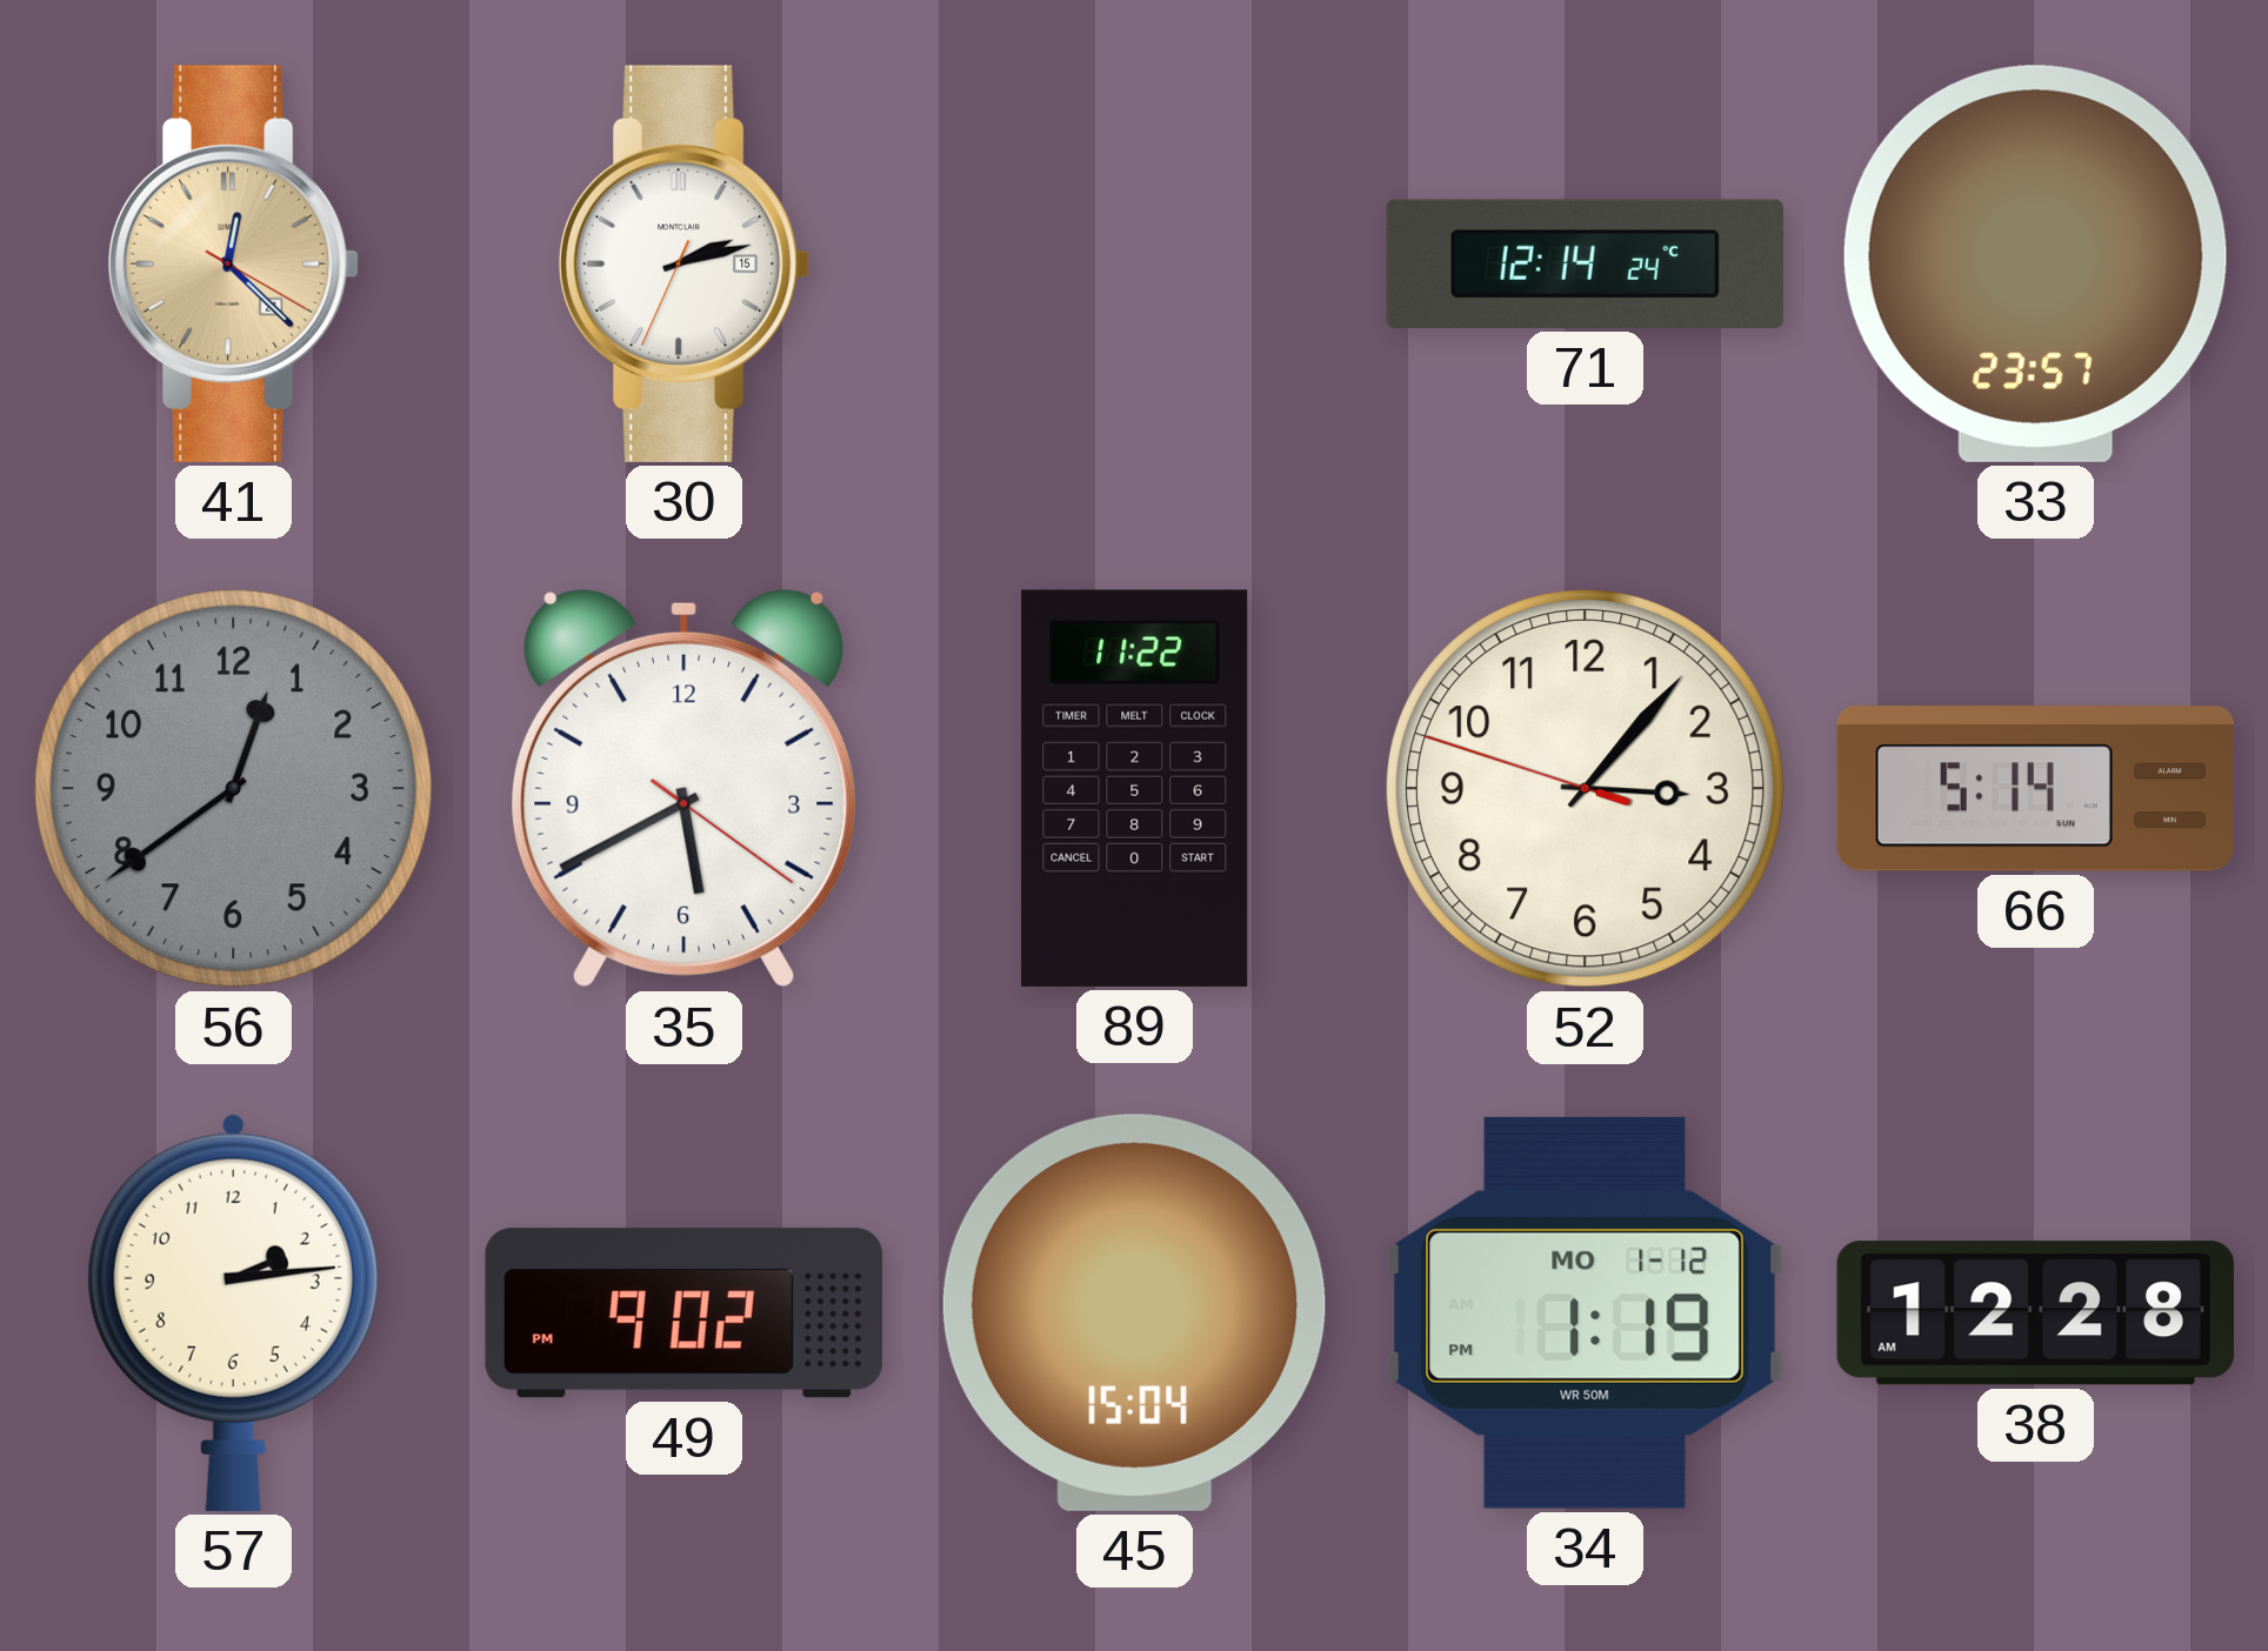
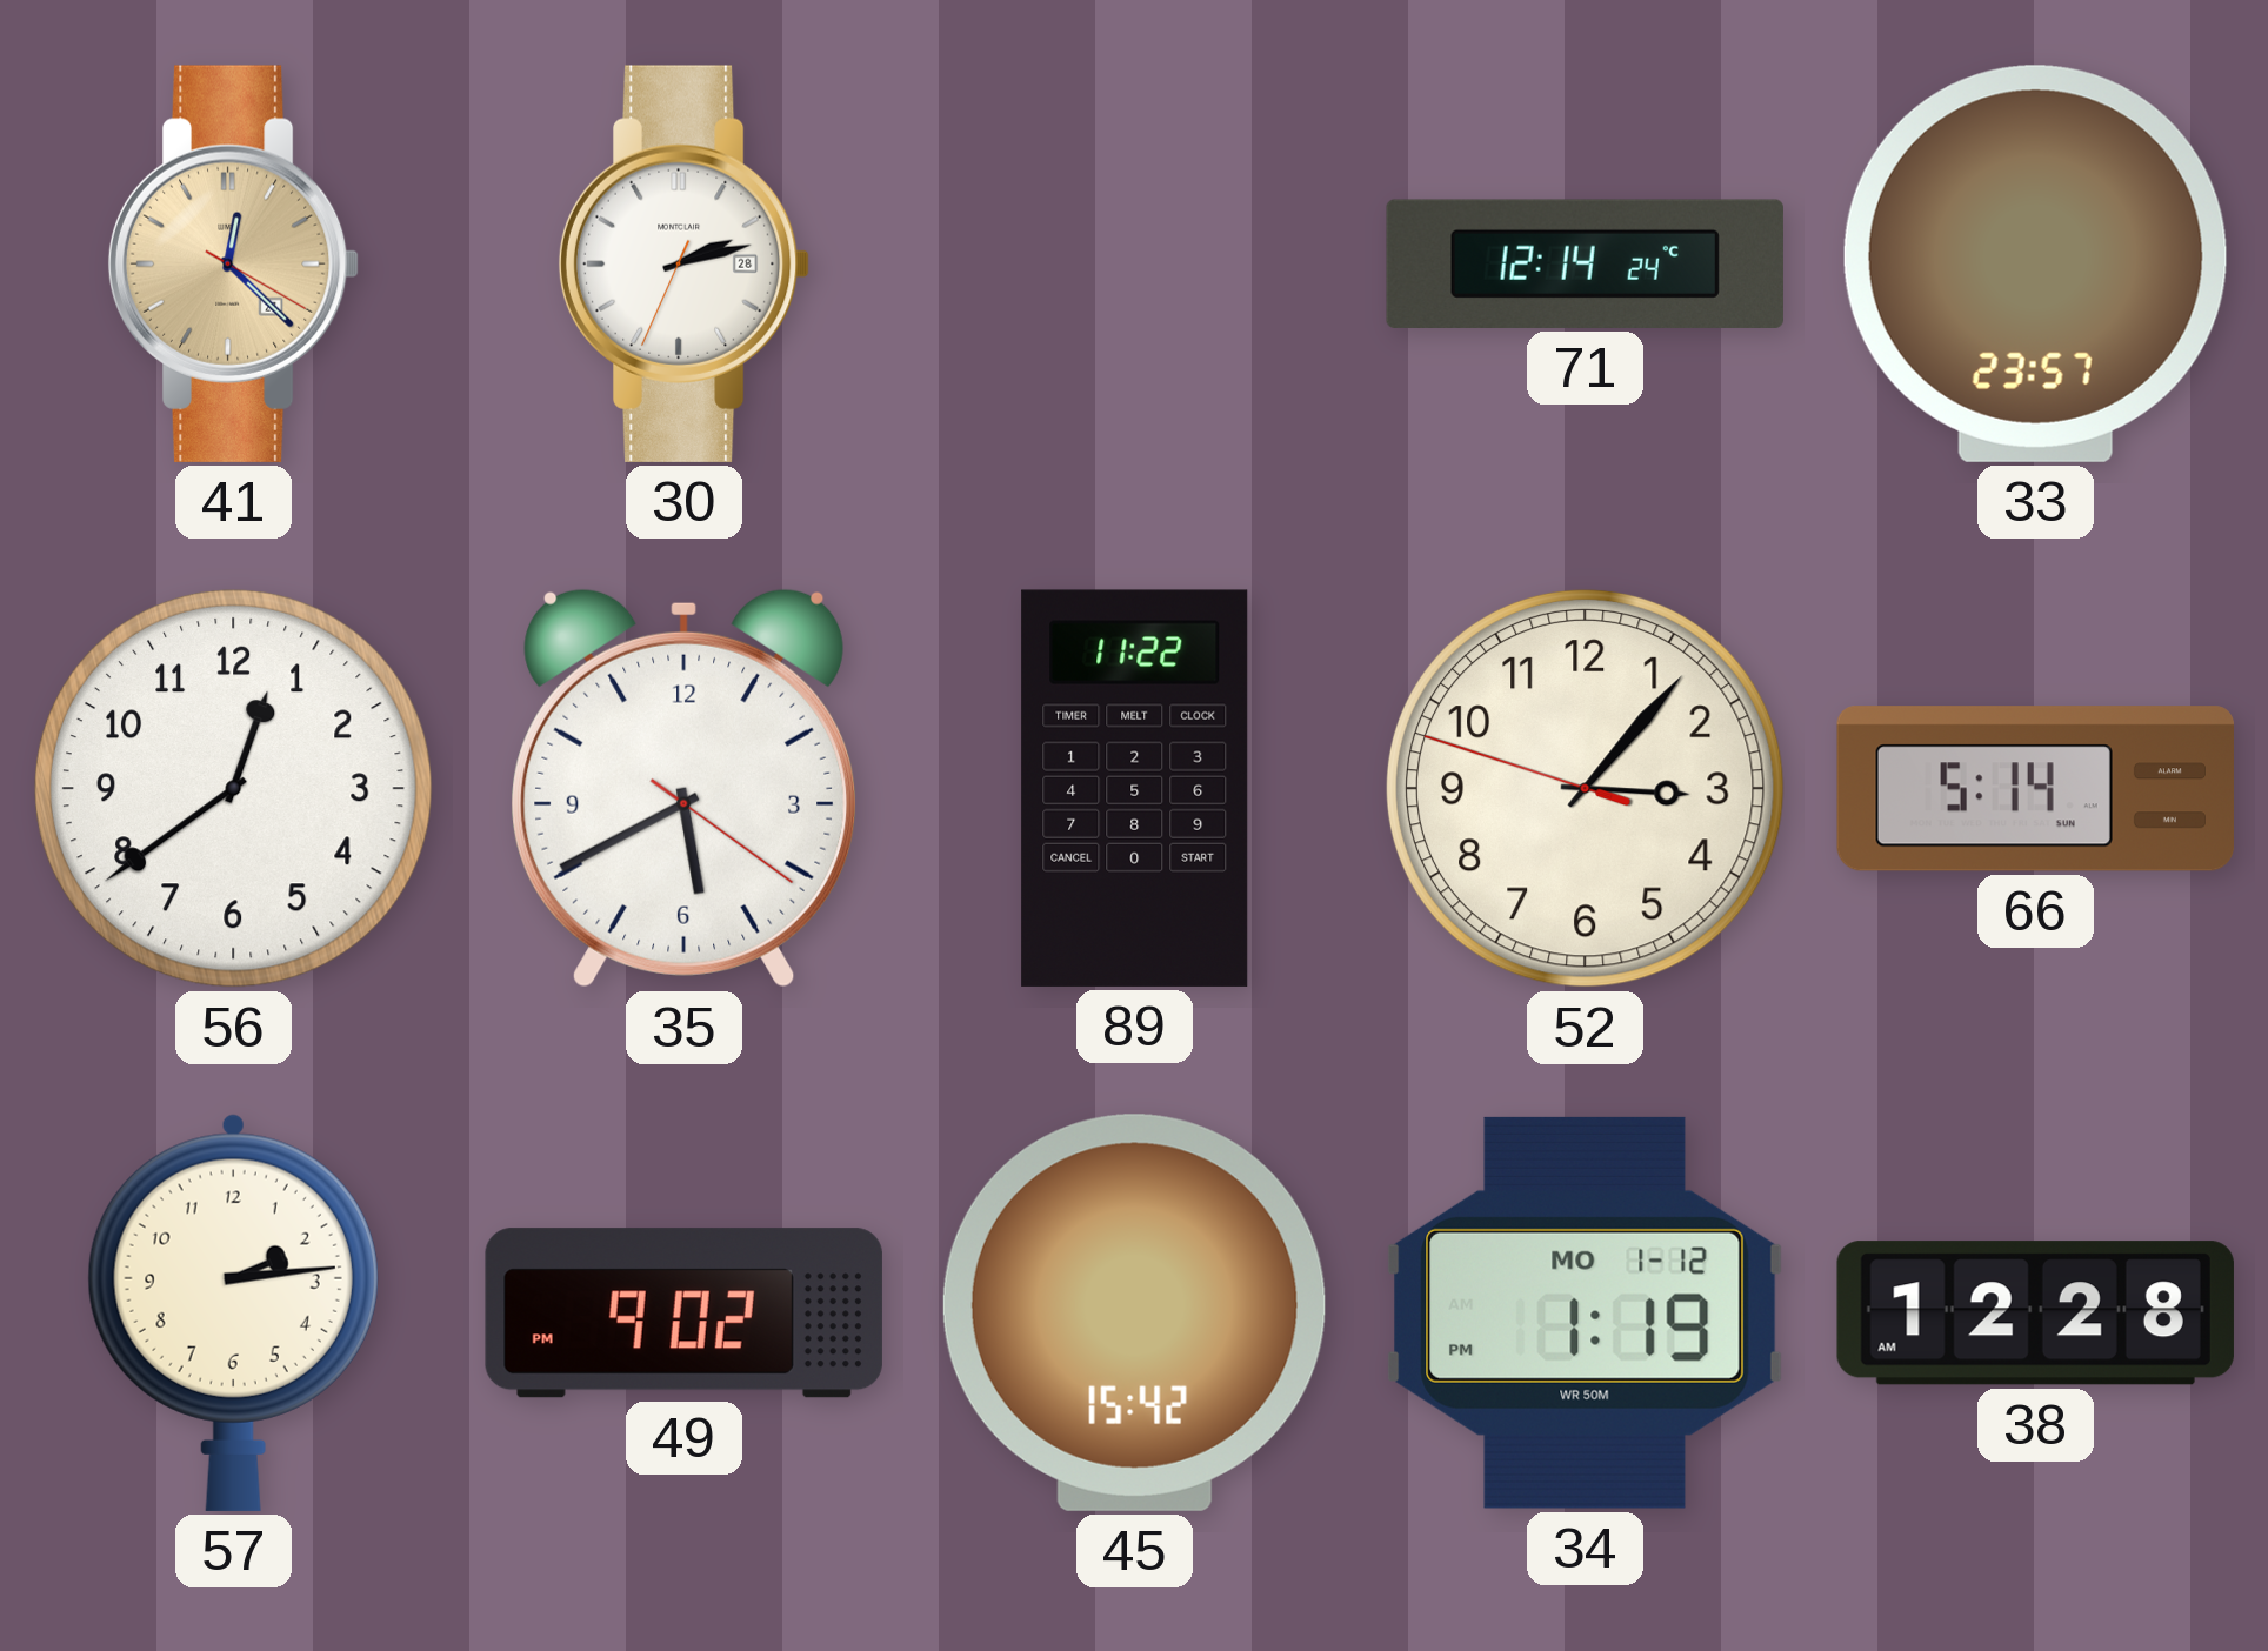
30 date: 15 -> 28 (685, 263)
56 dial: grey -> white (233, 788)
45: 15:04 -> 15:42 (1134, 1312)
